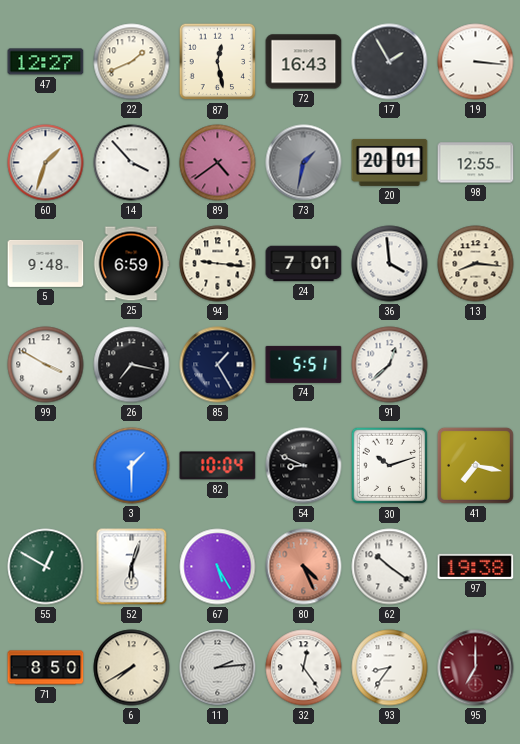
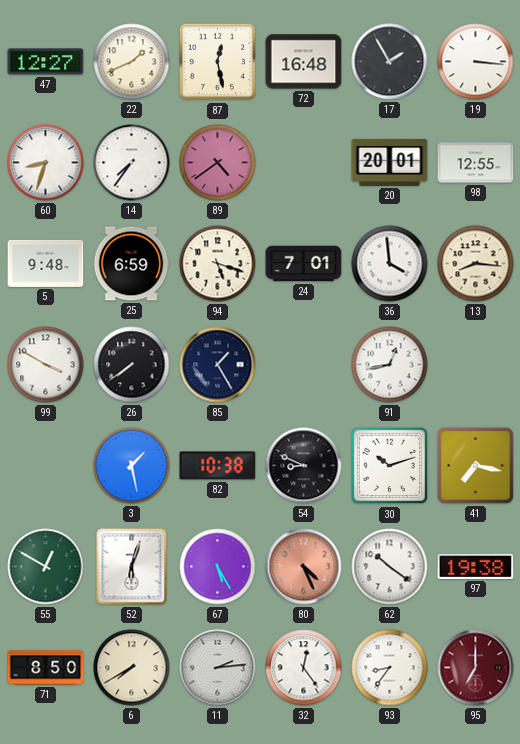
72: 16:43 -> 16:48 (304, 62)
60: 1:33 -> 8:33 (46, 163)
14: 3:53 -> 7:36 (132, 163)
73: 1:32 -> none (304, 163)
94: 9:16 -> 5:18 (218, 264)
26: 7:17 -> 7:39 (132, 365)
74: 5:51 -> none (304, 364)
91: 12:38 -> 12:43 (390, 365)
3: 1:30 -> 1:28 (132, 466)
82: 10:04 -> 10:38 (218, 466)
